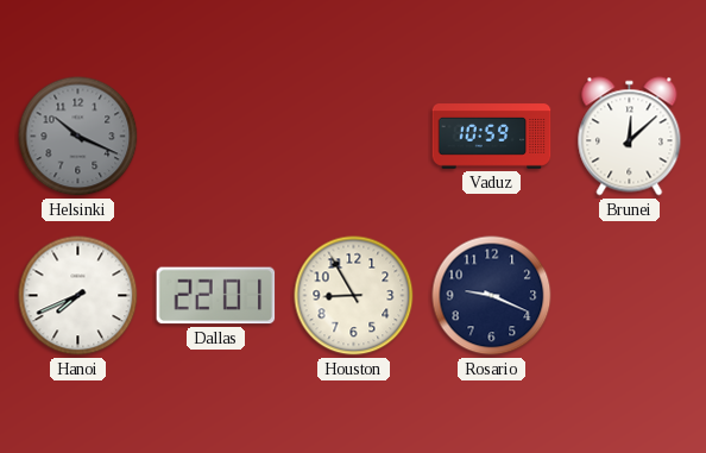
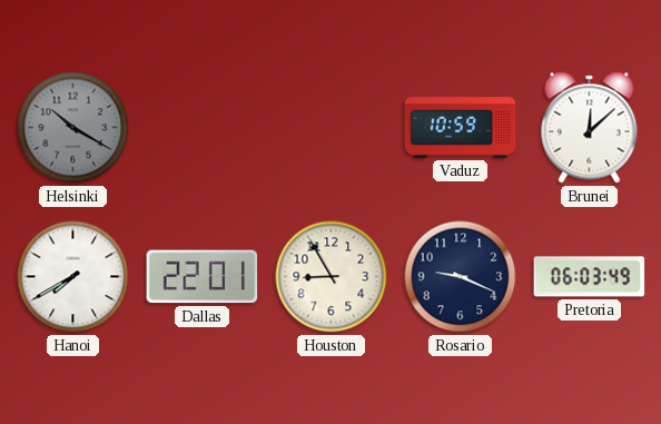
Helsinki: 10:19 -> 10:20 (73, 128)
Hanoi: 7:41 -> 7:40 (73, 277)
Pretoria: none -> 06:03 (590, 277)
